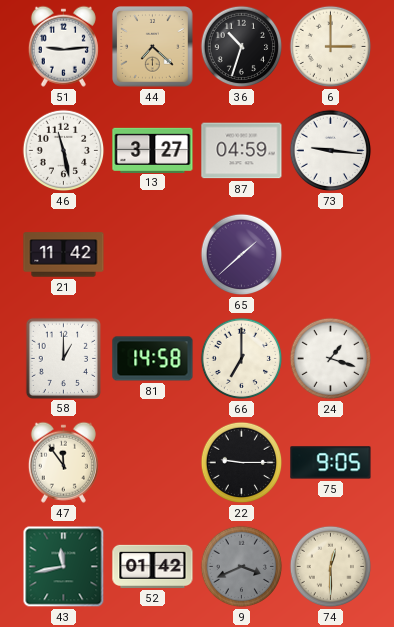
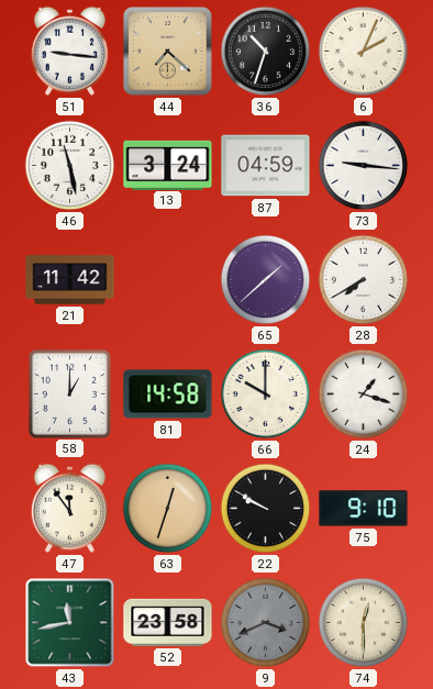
51: 9:14 -> 9:16 (69, 51)
6: 3:00 -> 2:04 (364, 52)
13: 3:27 -> 3:24 (168, 165)
28: none -> 7:40 (364, 280)
66: 7:00 -> 10:00 (266, 394)
63: none -> 12:33 (168, 509)
22: 9:15 -> 9:50 (266, 509)
75: 9:05 -> 9:10 (364, 509)
52: 01:42 -> 23:58 (168, 622)
